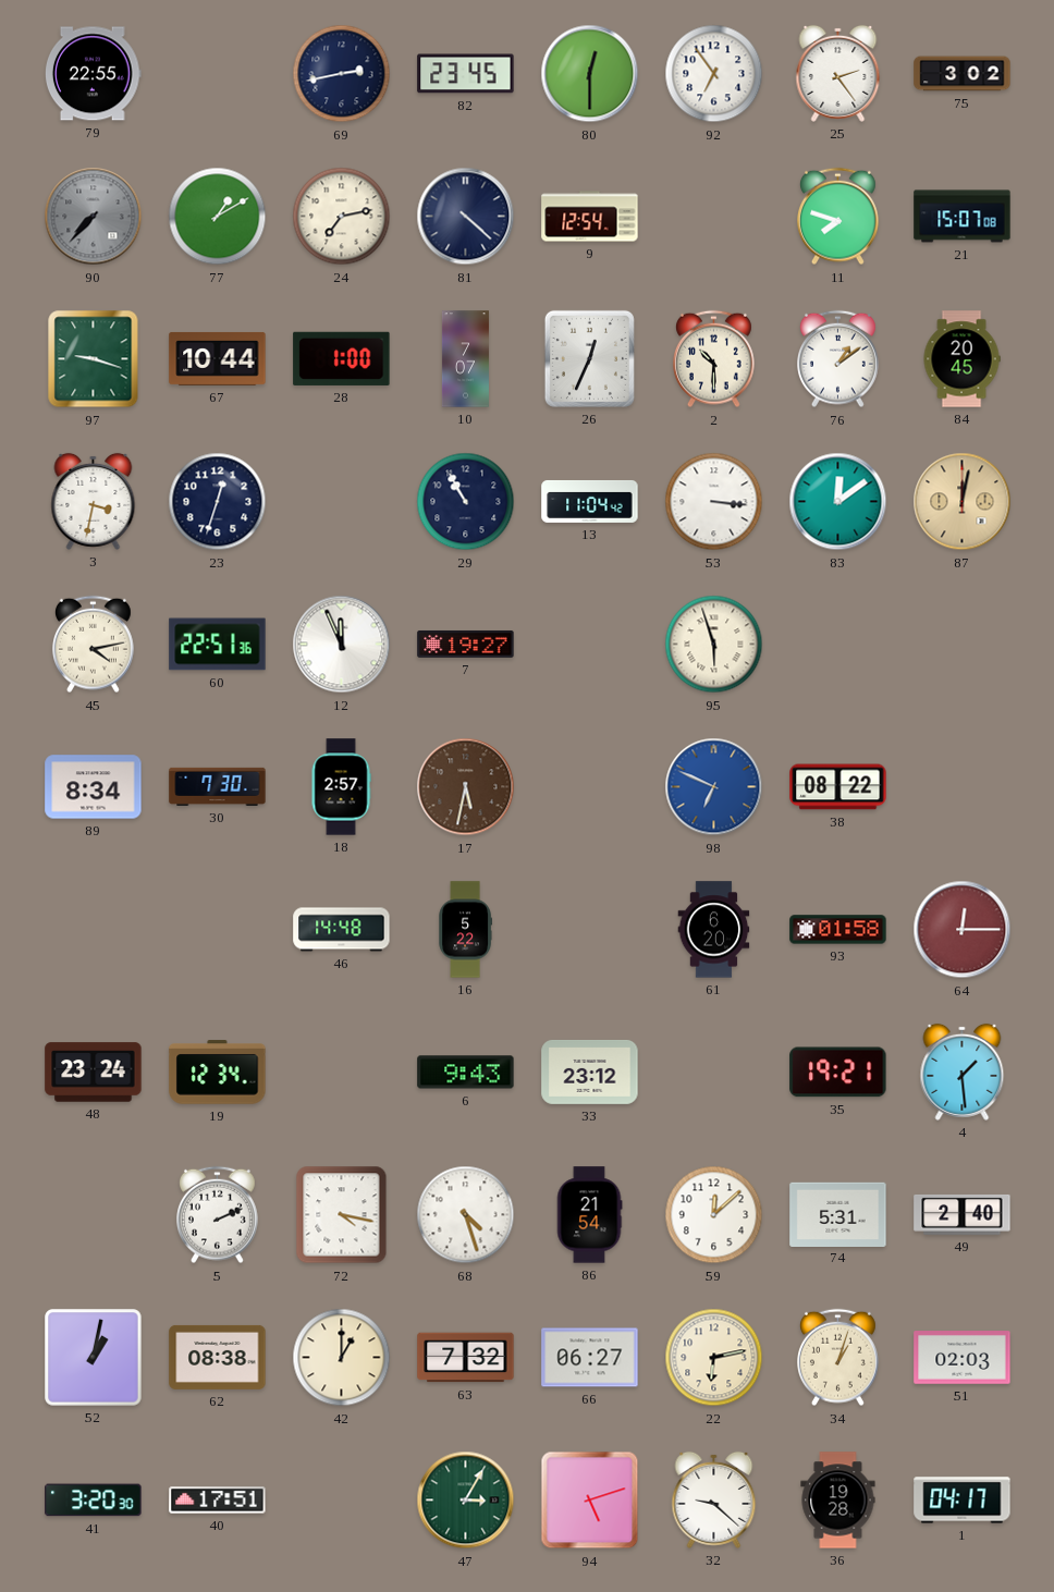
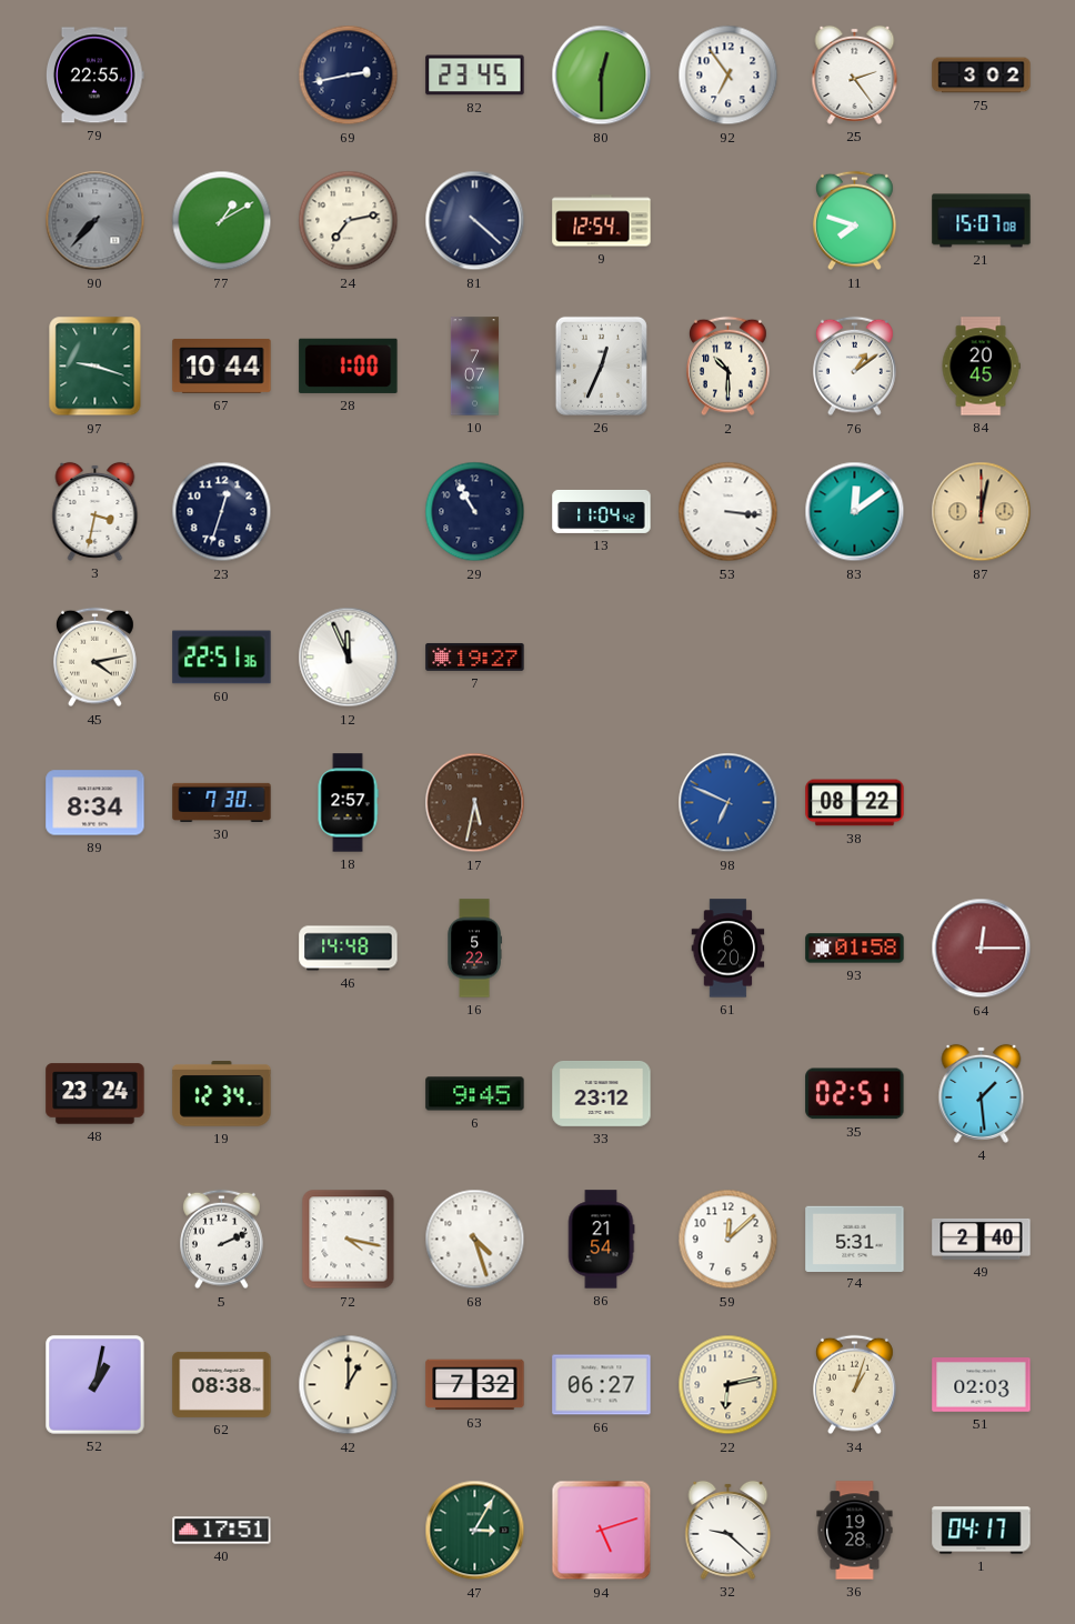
95: 5:57 -> none (714, 645)
6: 9:43 -> 9:45 (475, 1094)
35: 19:21 -> 02:51 (855, 1094)
41: 3:20 -> none (94, 1501)
